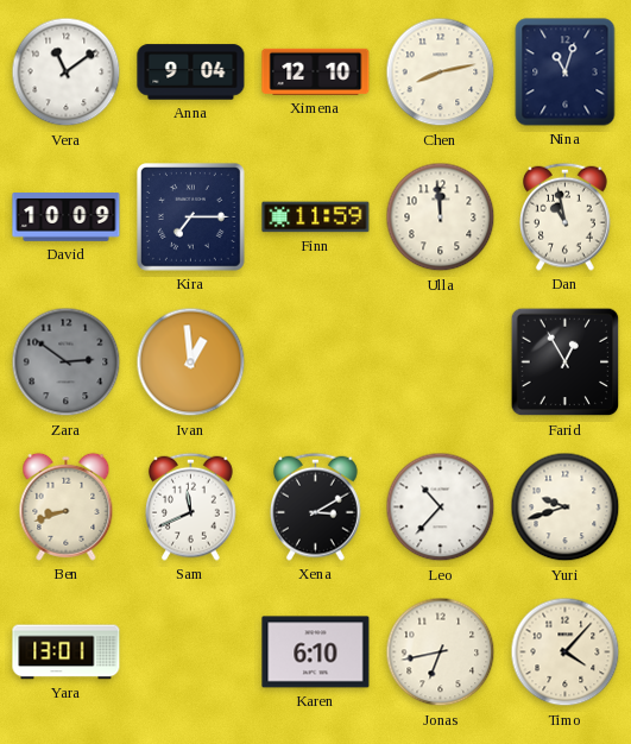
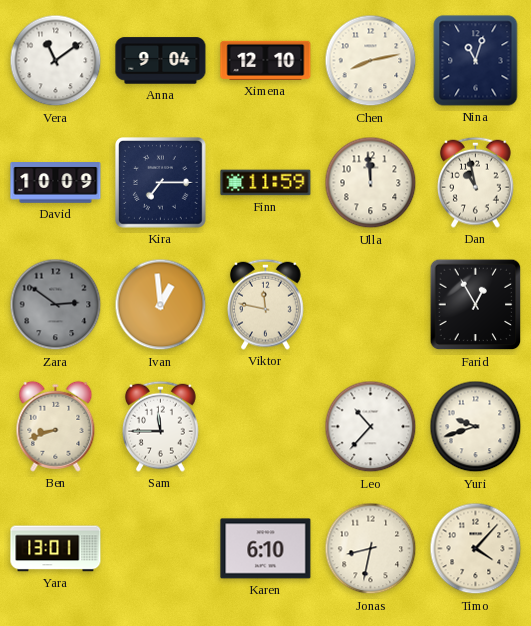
Viktor: none -> 11:47 (266, 304)
Sam: 11:41 -> 11:45 (161, 426)
Xena: 3:10 -> none (316, 506)
Jonas: 6:43 -> 8:32 (371, 549)
